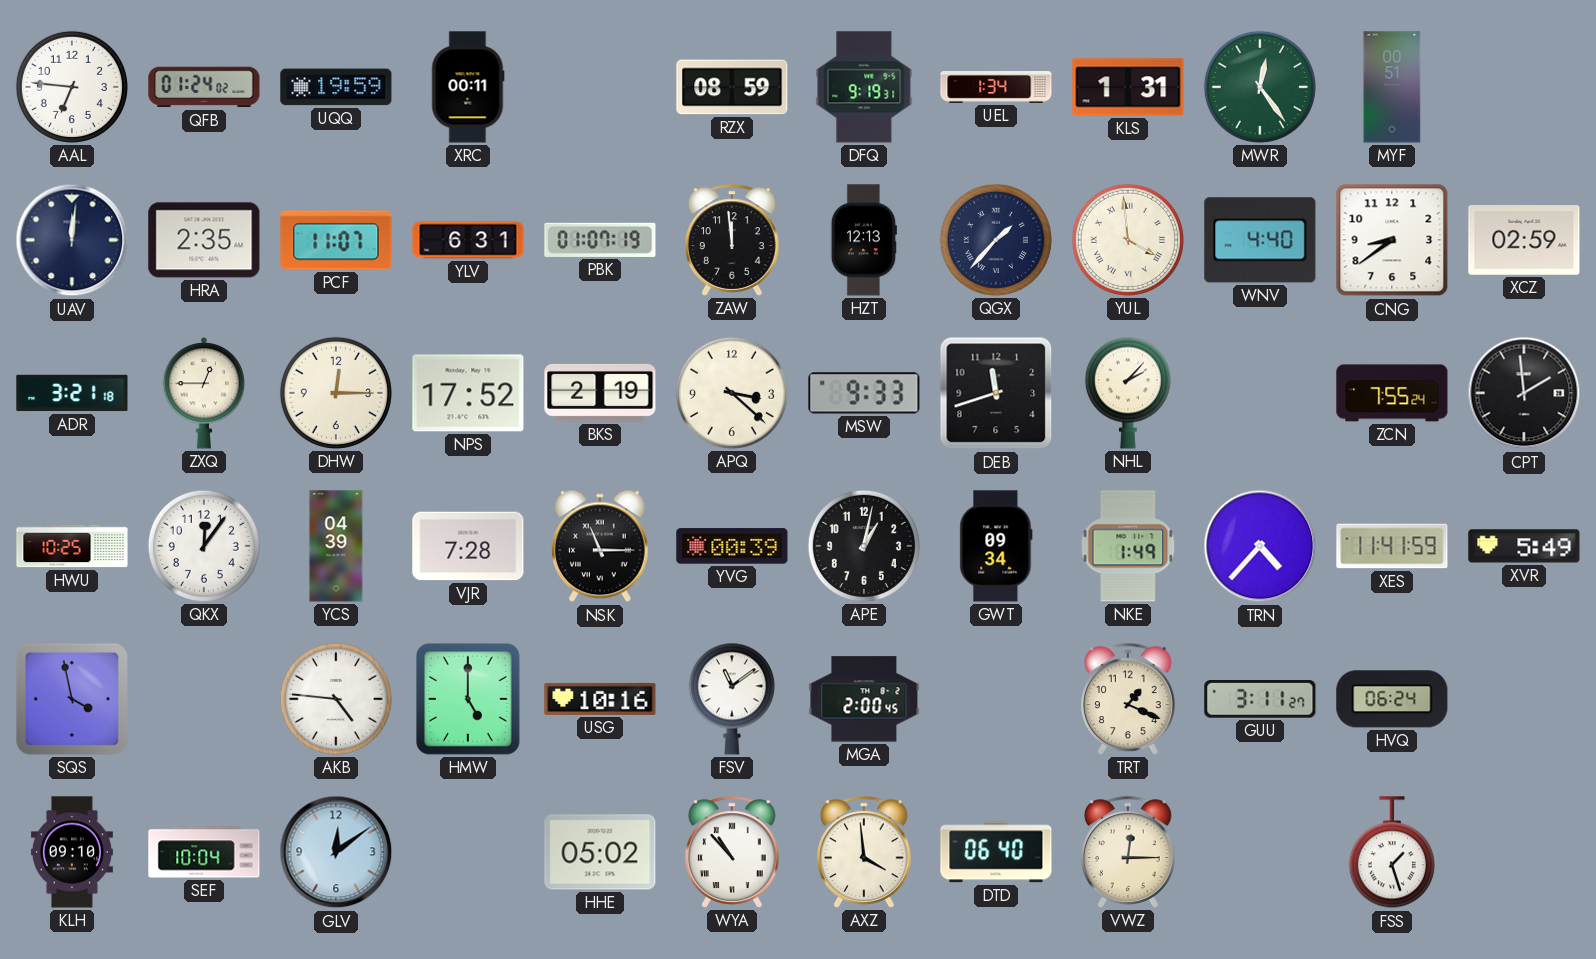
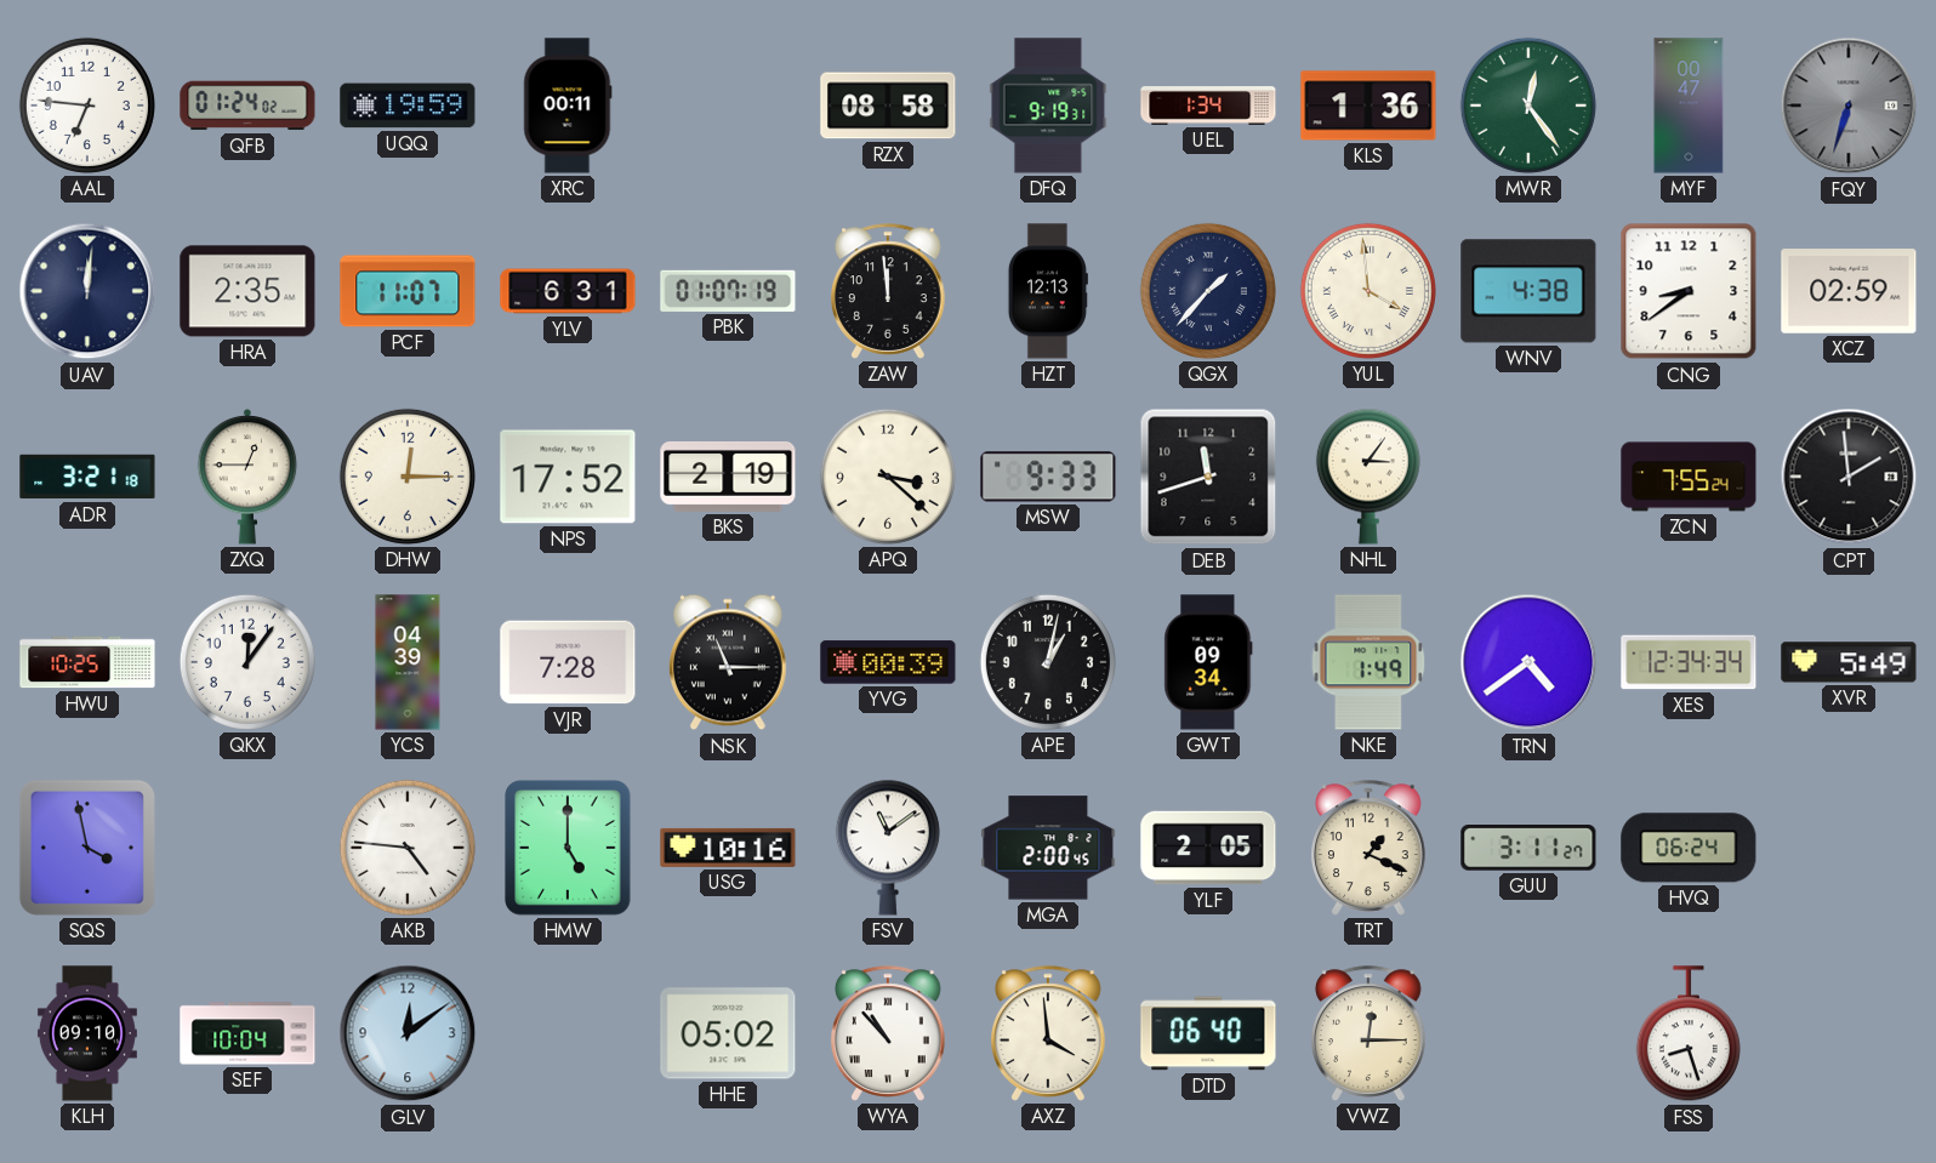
RZX: 08:59 -> 08:58 (888, 106)
KLS: 1:31 -> 1:36 (1368, 106)
MYF: 00:51 -> 00:47 (1689, 106)
FQY: none -> 6:33 (1849, 106)
WNV: 4:40 -> 4:38 (1528, 291)
NHL: 2:07 -> 3:06 (1368, 477)
TRN: 4:37 -> 4:39 (1528, 662)
XES: 11:41 -> 12:34 (1689, 662)
YLF: none -> 2:05 (1208, 848)
FSS: 1:27 -> 8:27 (1689, 1034)
